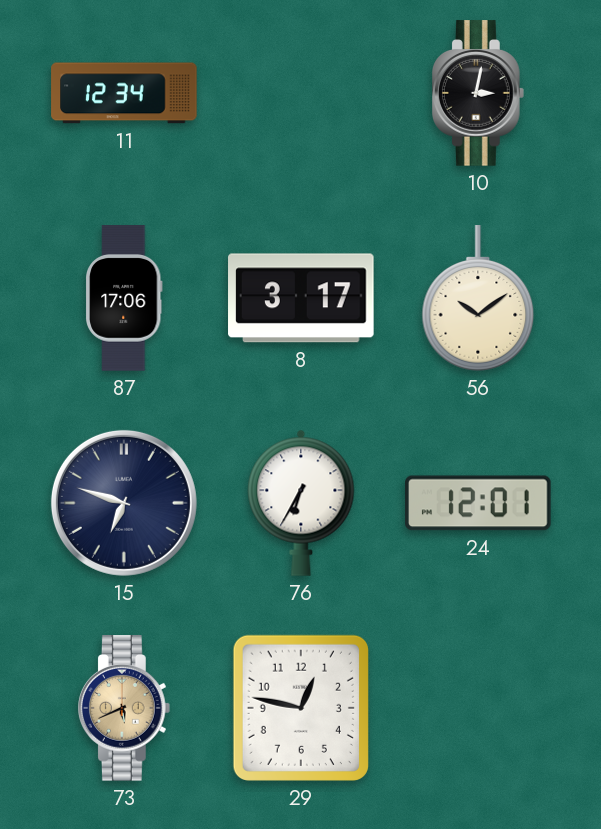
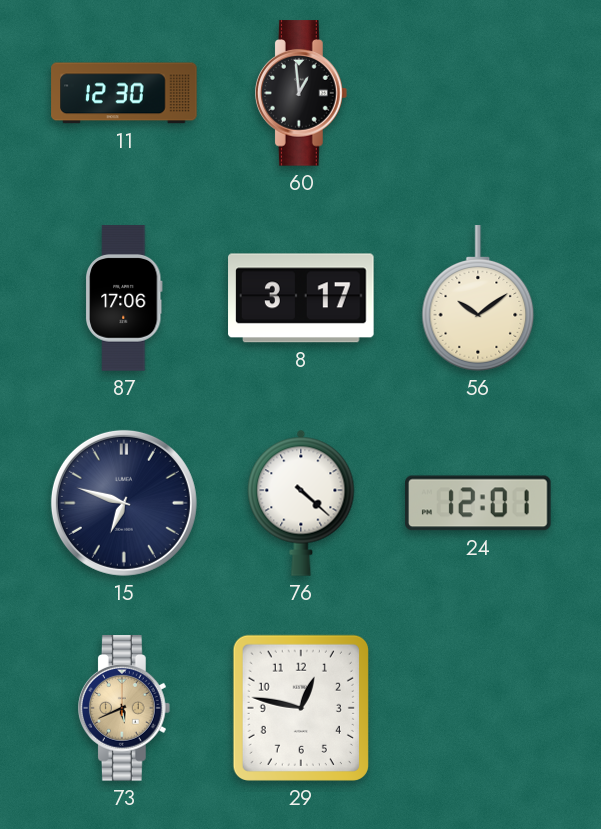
11: 12:34 -> 12:30 (124, 93)
60: none -> 12:59 (302, 93)
10: 3:02 -> none (479, 93)
76: 6:35 -> 4:22 (301, 503)
